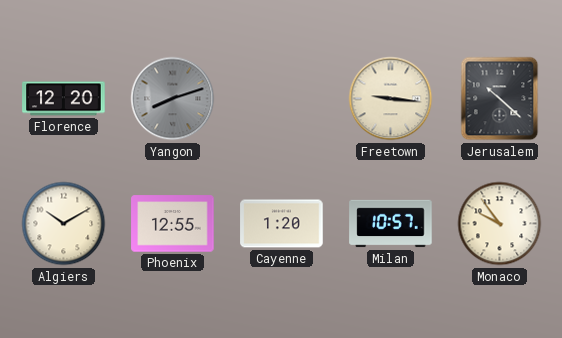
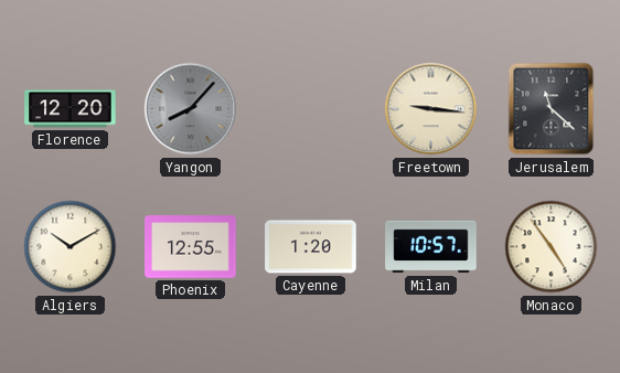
Yangon: 8:12 -> 8:07 (191, 109)
Jerusalem: 10:22 -> 11:22 (552, 109)
Monaco: 9:54 -> 4:54 (552, 247)
